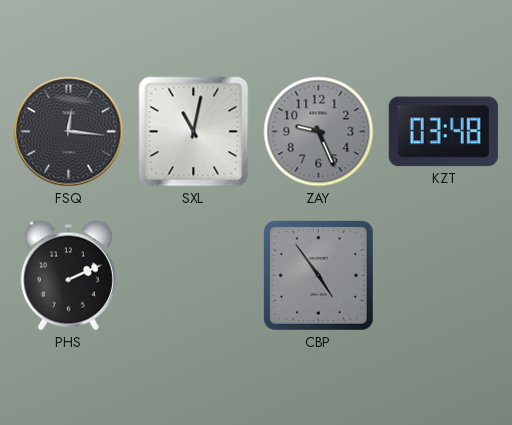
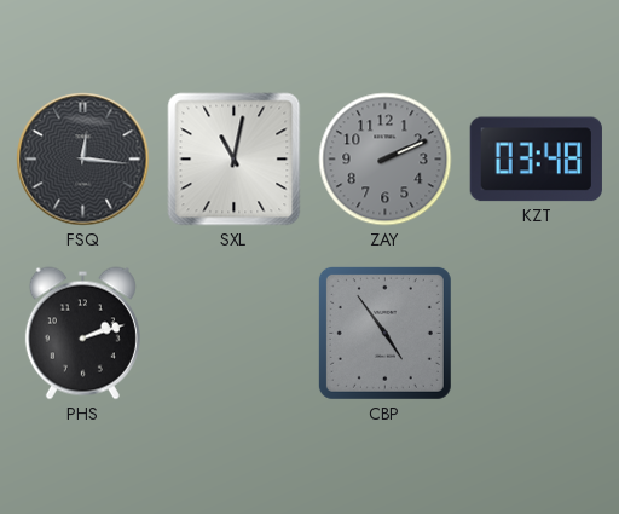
ZAY: 9:26 -> 2:11 (386, 160)
PHS: 2:11 -> 2:12 (82, 334)
